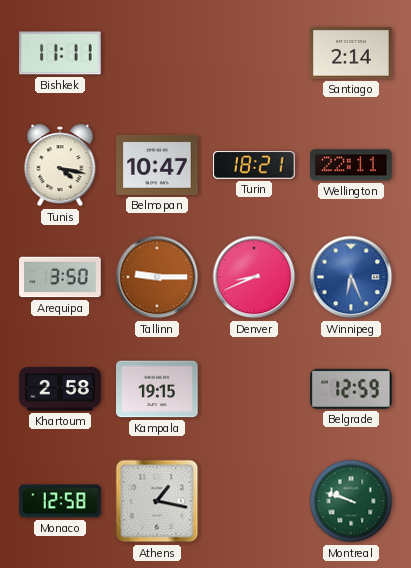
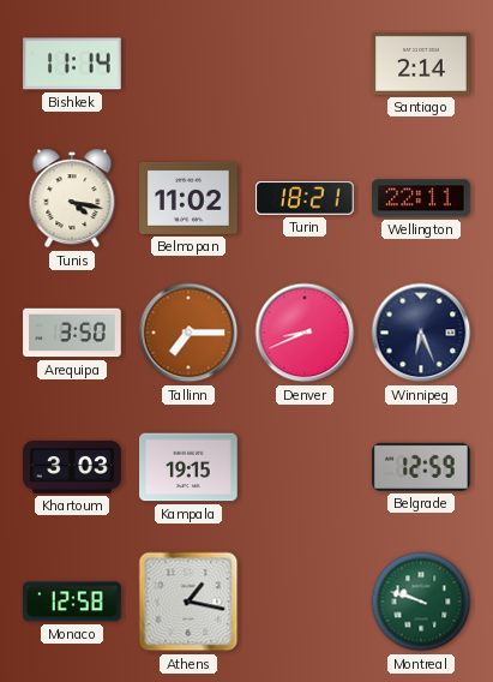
Bishkek: 11:11 -> 11:14 (72, 64)
Belmopan: 10:47 -> 11:02 (188, 198)
Tallinn: 9:15 -> 7:15 (188, 333)
Winnipeg dial: blue -> navy (421, 333)
Khartoum: 2:58 -> 3:03 (72, 467)
